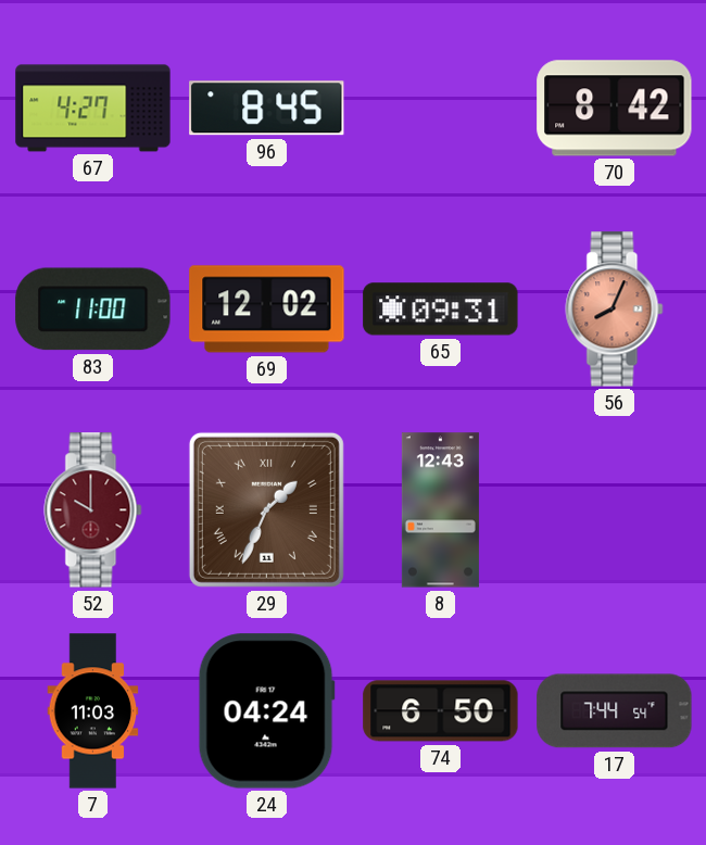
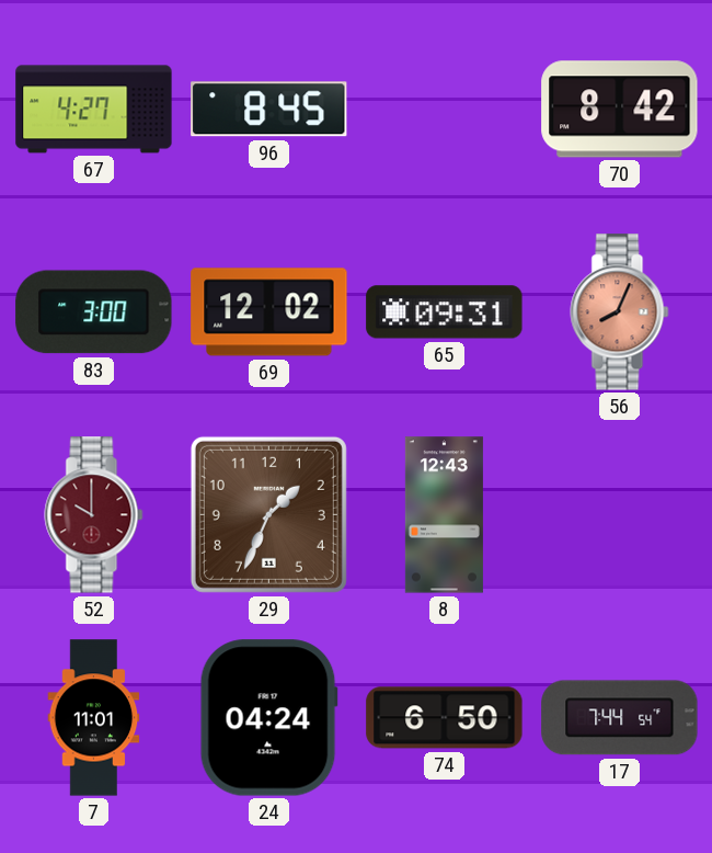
83: 11:00 -> 3:00 (94, 312)
29 numerals: Roman -> Arabic (268, 514)
7: 11:03 -> 11:01 (94, 718)
